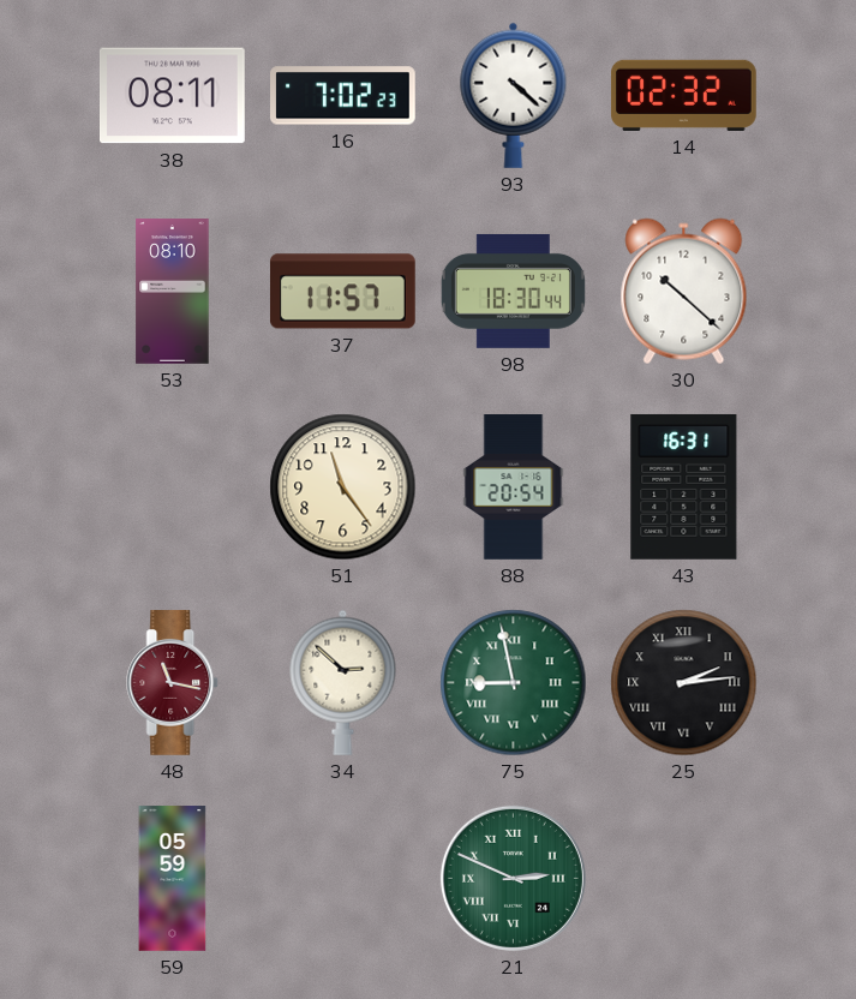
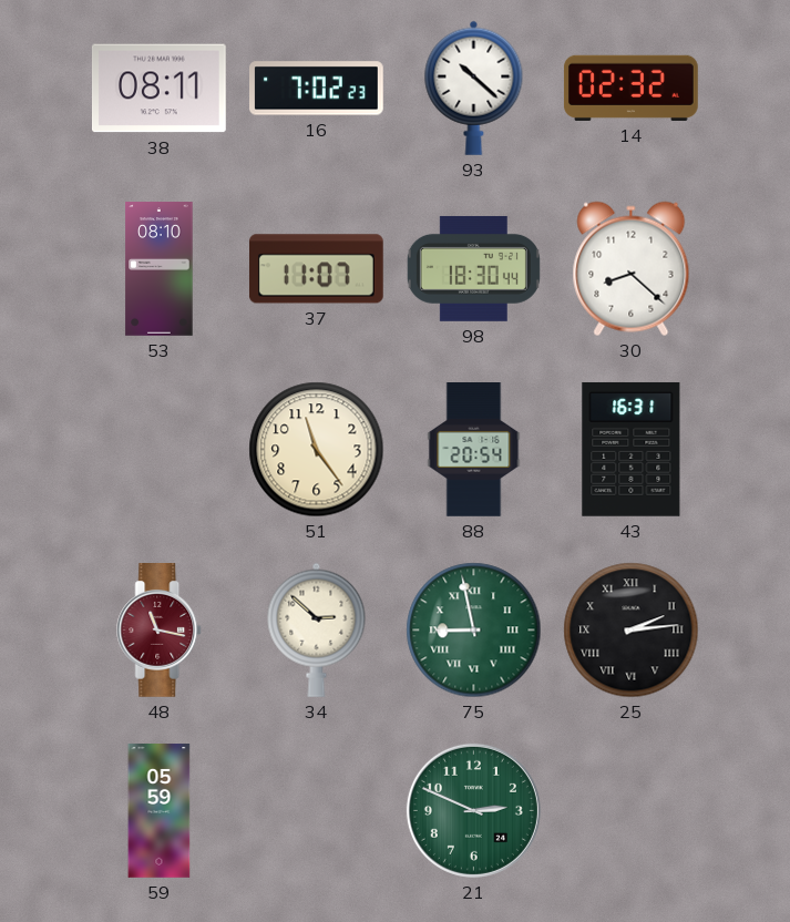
93: 4:22 -> 10:22 (474, 88)
37: 11:57 -> 11:07 (316, 269)
30: 10:22 -> 8:22 (632, 269)
21 numerals: Roman -> Arabic (473, 810)
